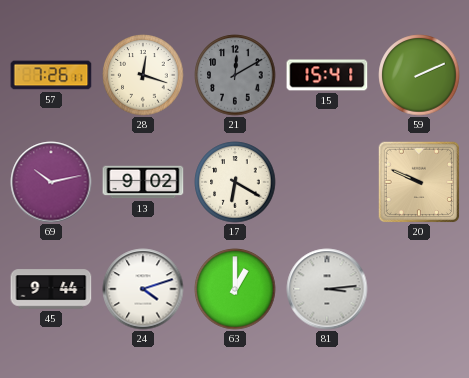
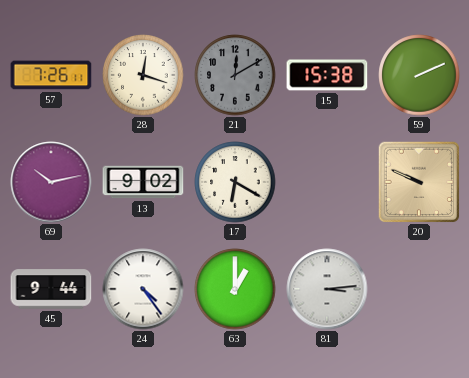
15: 15:41 -> 15:38 (327, 75)
24: 4:12 -> 4:24 (143, 289)
